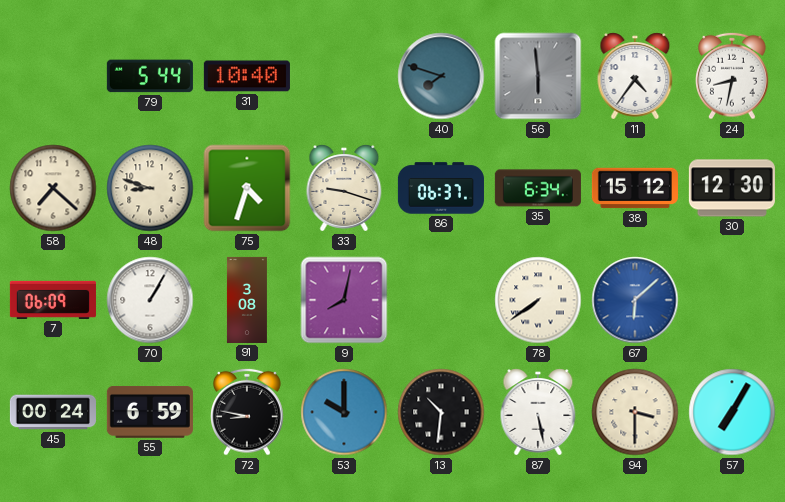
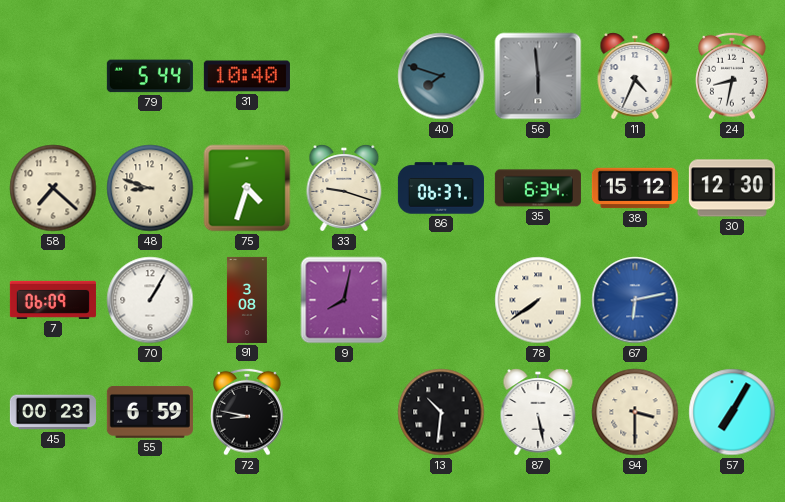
11: 4:36 -> 4:34 (635, 76)
67: 6:08 -> 6:13 (635, 300)
45: 00:24 -> 00:23 (53, 412)
53: 10:00 -> none (344, 412)
